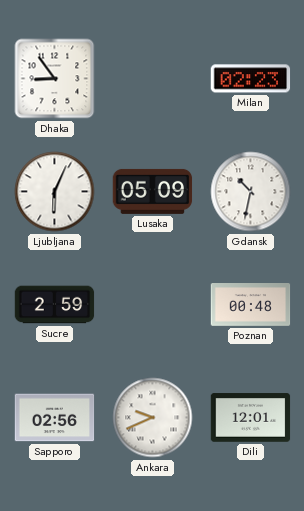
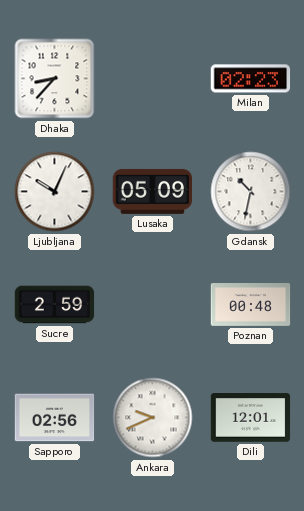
Dhaka: 8:54 -> 8:37 (55, 79)
Ljubljana: 6:04 -> 10:04 (55, 192)
